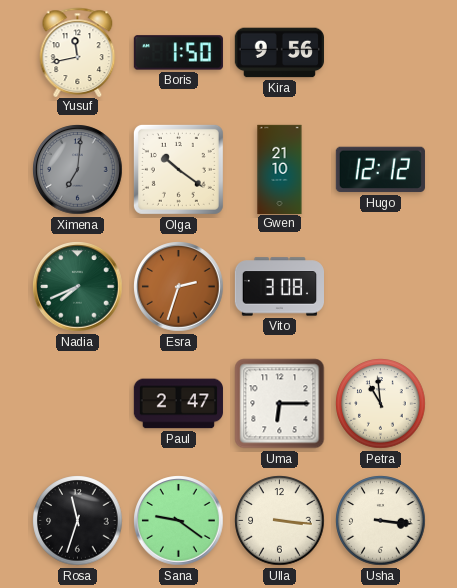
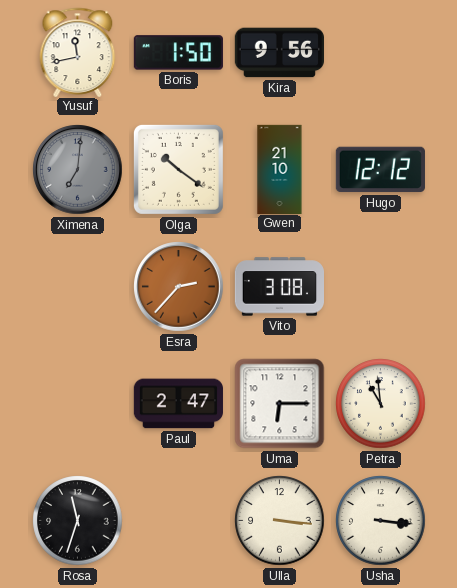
Nadia: 7:41 -> none (78, 287)
Esra: 2:33 -> 2:37 (179, 287)
Sana: 9:21 -> none (179, 521)
